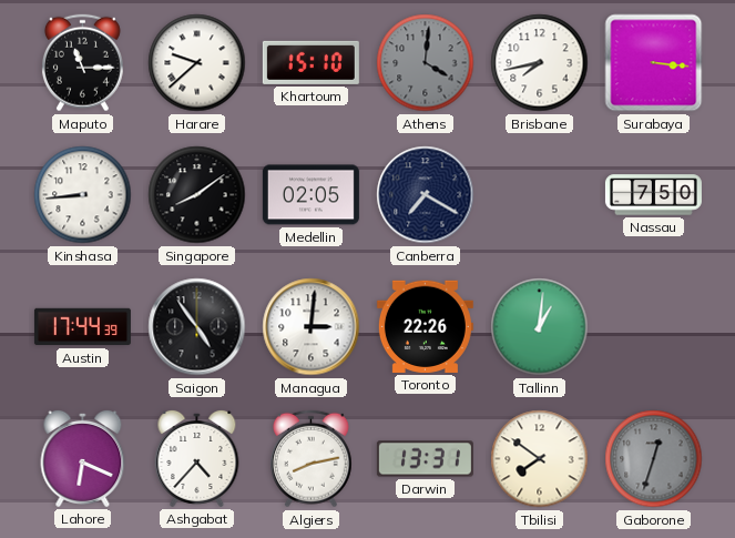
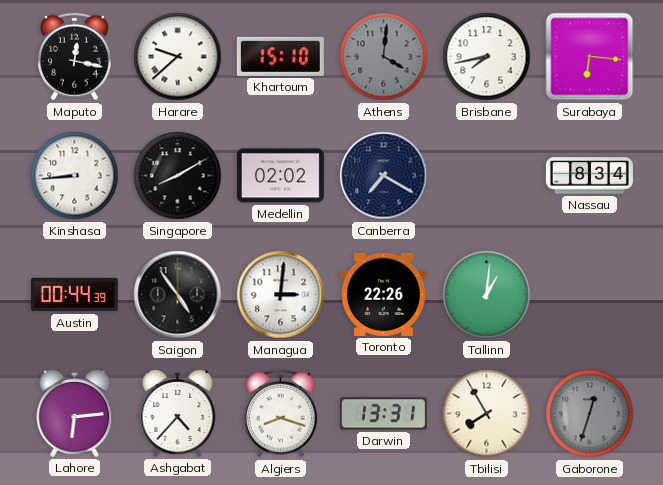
Maputo: 11:15 -> 12:17 (74, 57)
Surabaya: 3:16 -> 6:16 (590, 57)
Singapore: 8:09 -> 8:10 (178, 176)
Medellin: 02:05 -> 02:02 (280, 176)
Nassau: 7:50 -> 8:34 (589, 176)
Austin: 17:44 -> 00:44 (74, 295)
Lahore: 6:19 -> 6:14 (75, 413)
Algiers: 8:13 -> 8:18 (280, 414)
Tbilisi: 7:51 -> 7:55 (487, 414)
